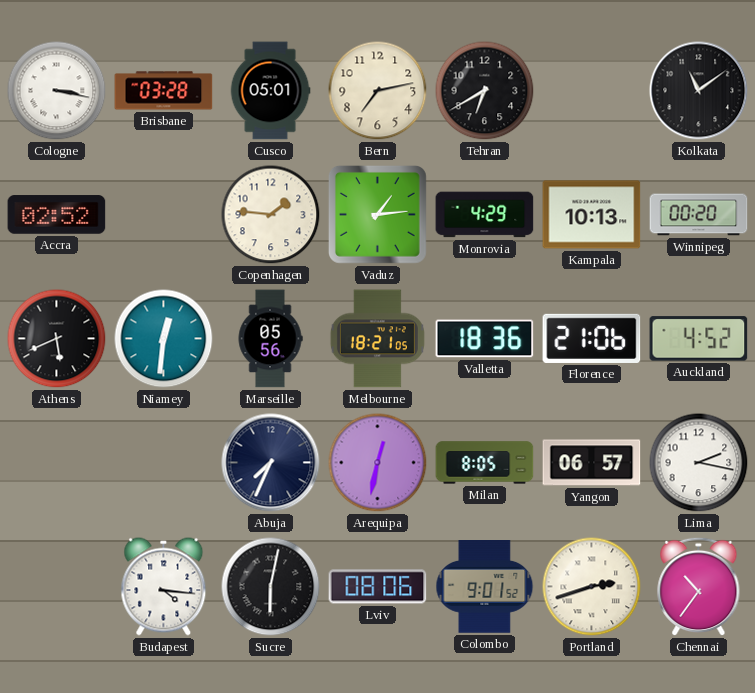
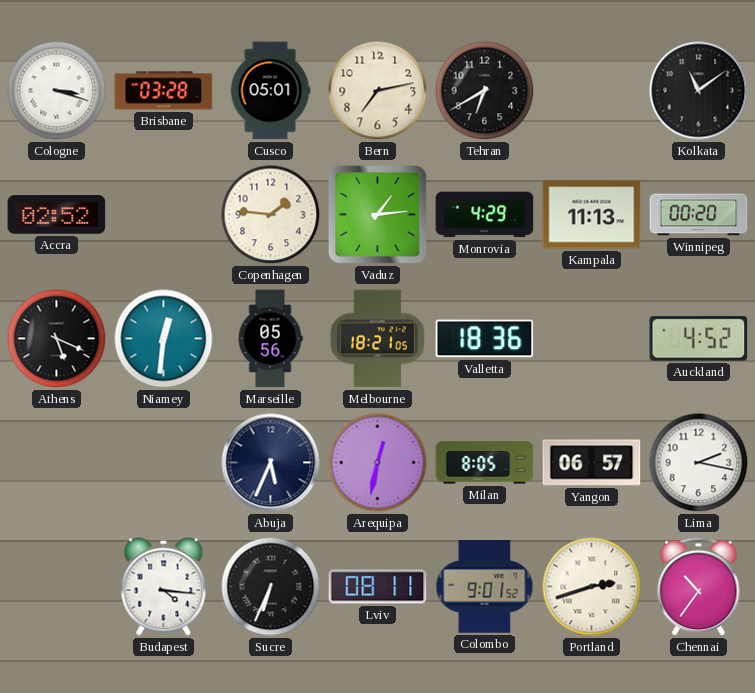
Cologne: 3:17 -> 3:18 (57, 91)
Kampala: 10:13 -> 11:13 (592, 215)
Athens: 5:41 -> 5:19 (57, 339)
Florence: 21:06 -> none (592, 338)
Abuja: 7:34 -> 5:34 (271, 463)
Sucre: 6:02 -> 6:34 (271, 587)
Lviv: 08:06 -> 08:11 (378, 587)
